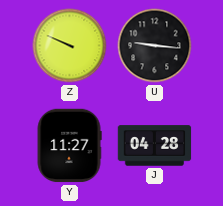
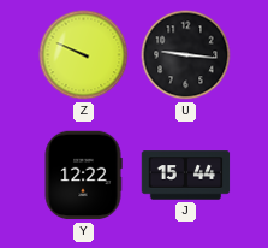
Y: 11:27 -> 12:22 (83, 176)
J: 04:28 -> 15:44 (186, 176)
